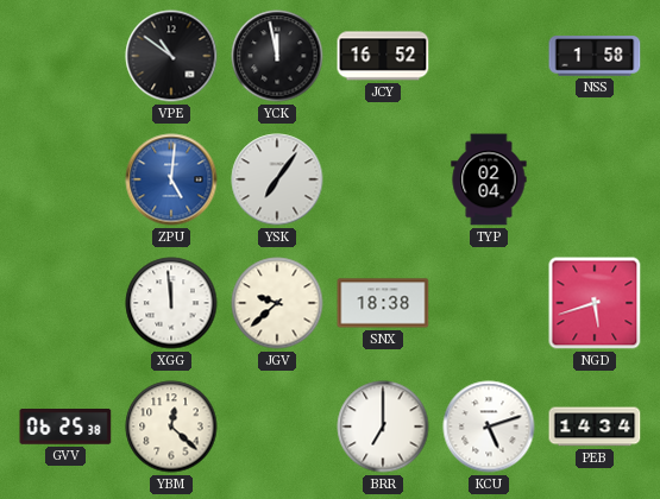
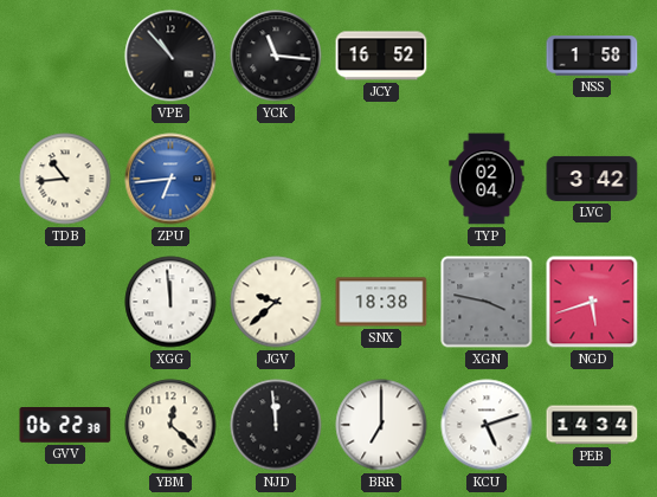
VPE: 10:51 -> 10:53 (170, 56)
YCK: 11:58 -> 11:16 (276, 56)
TDB: none -> 10:44 (65, 179)
ZPU: 5:01 -> 6:44 (170, 179)
YSK: 7:06 -> none (277, 179)
LVC: none -> 3:42 (592, 179)
XGN: none -> 3:47 (487, 302)
GVV: 06:25 -> 06:22 (65, 426)
NJD: none -> 11:59 (276, 425)
